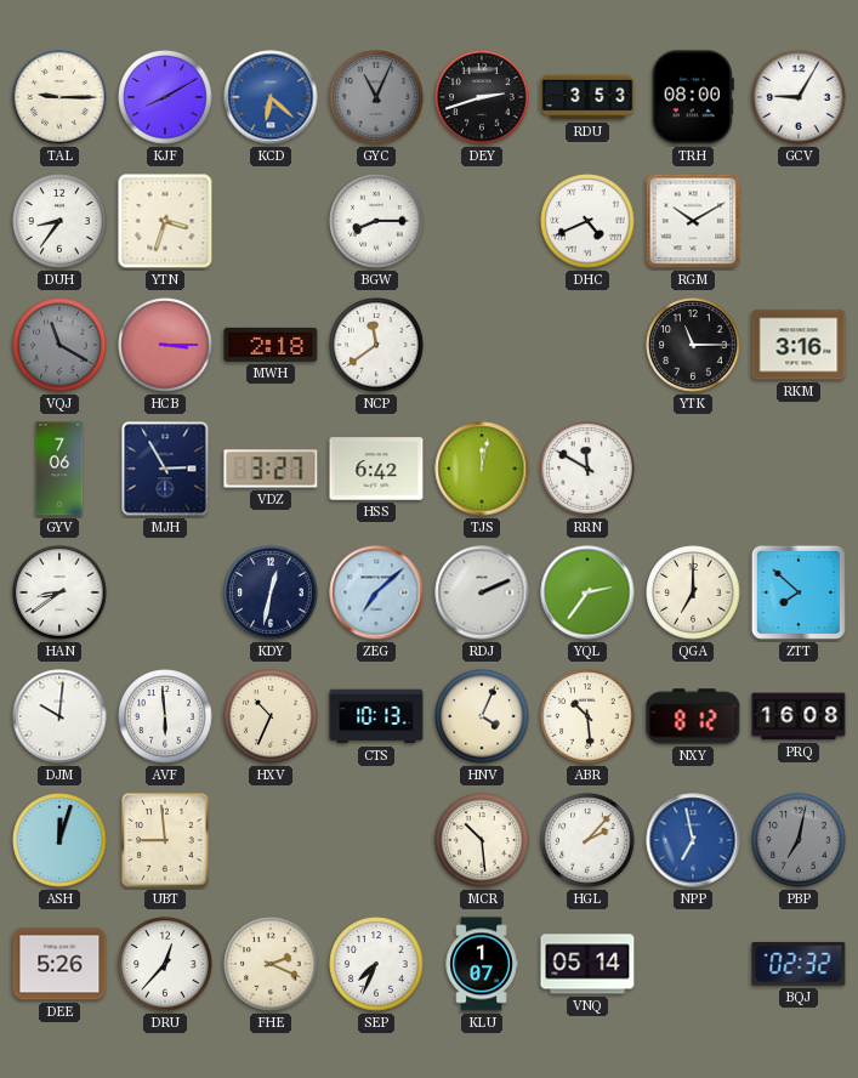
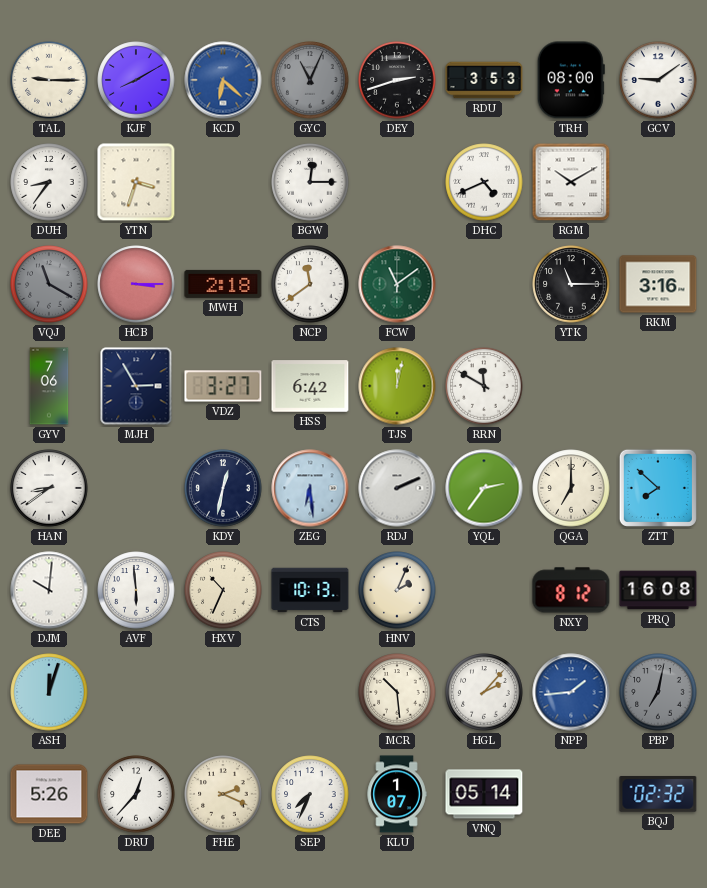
GCV: 9:05 -> 9:09 (658, 80)
BGW: 8:15 -> 12:15 (310, 182)
FCW: none -> 11:09 (397, 284)
ZEG: 7:08 -> 6:29 (310, 488)
HNV: 4:04 -> 2:04 (397, 590)
ABR: 10:29 -> none (587, 716)
UBT: 8:59 -> none (165, 840)
NPP: 6:58 -> 1:44 (571, 692)
